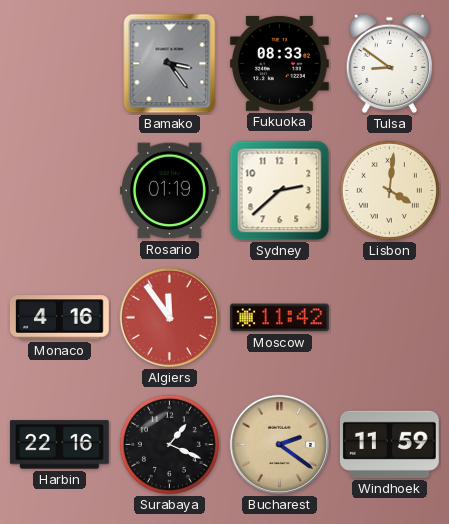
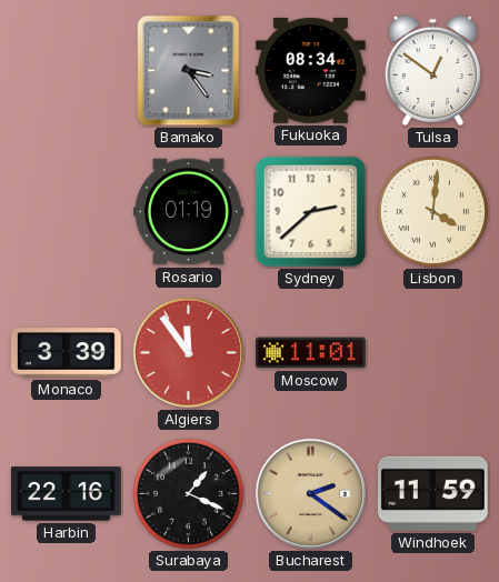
Fukuoka: 08:33 -> 08:34 (310, 70)
Tulsa: 8:51 -> 12:51 (432, 71)
Monaco: 4:16 -> 3:39 (66, 353)
Moscow: 11:42 -> 11:01 (311, 353)
